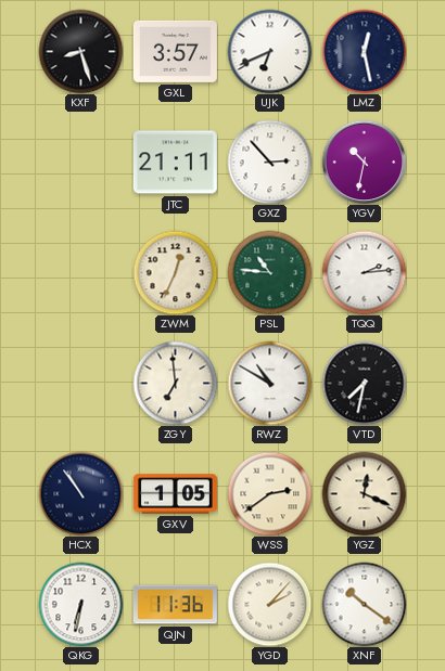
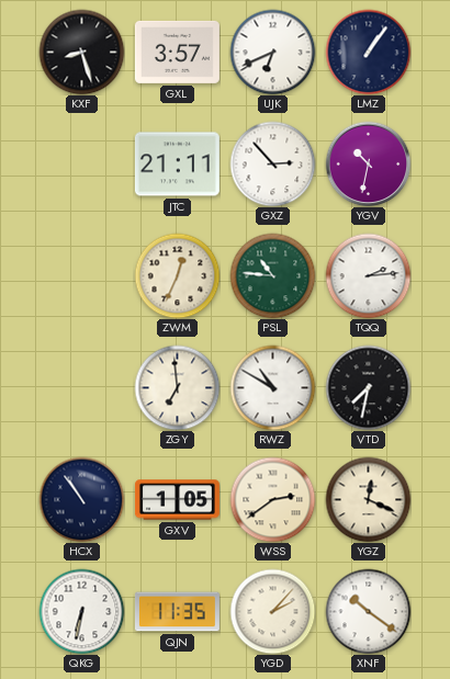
LMZ: 12:28 -> 1:06 (368, 52)
QJN: 11:36 -> 11:35 (177, 612)
